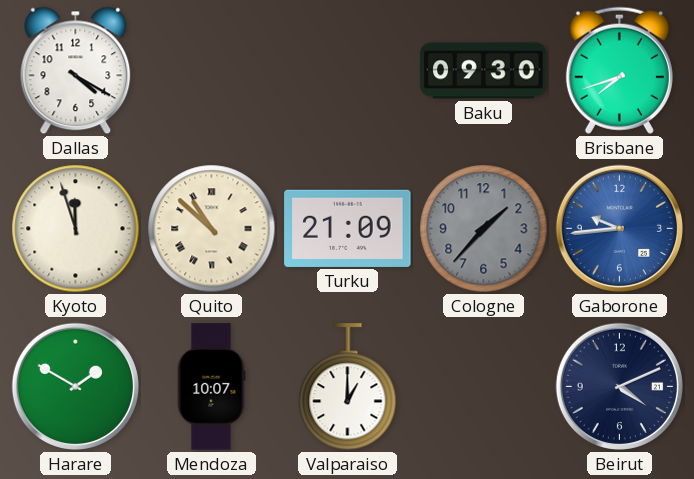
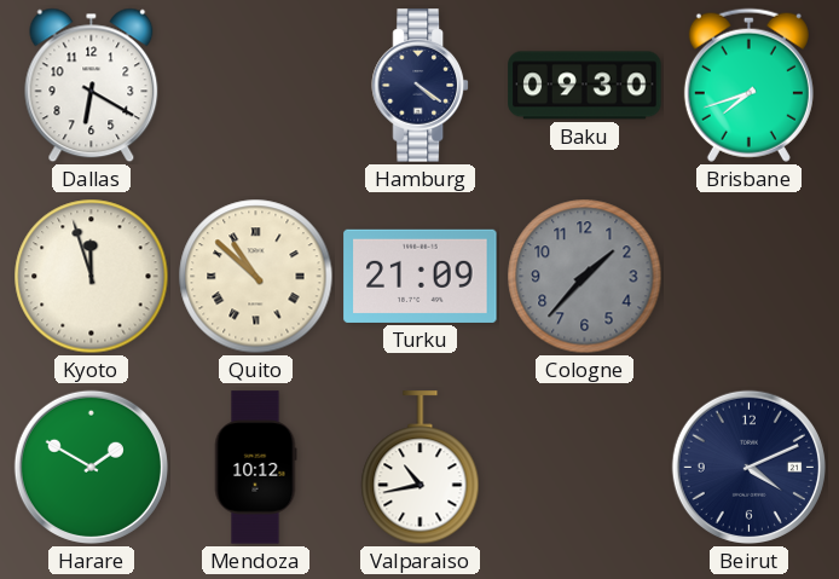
Dallas: 4:20 -> 6:20 (92, 86)
Hamburg: none -> 4:21 (421, 86)
Gaborone: 9:44 -> none (619, 228)
Mendoza: 10:07 -> 10:12 (255, 468)
Valparaiso: 1:00 -> 10:43 (421, 468)
